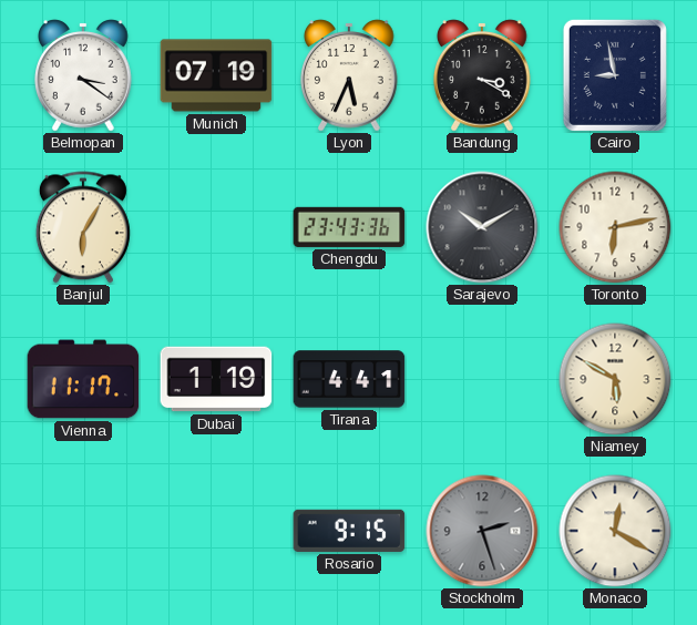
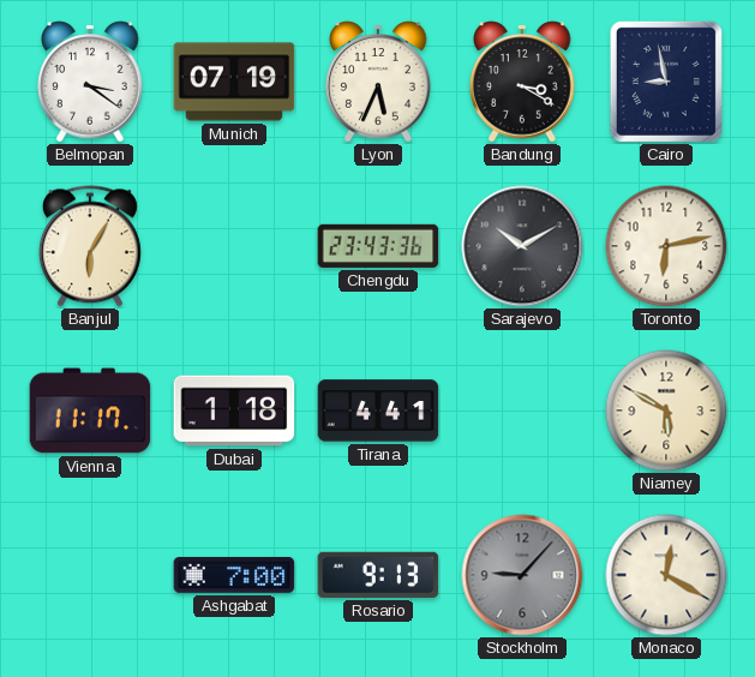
Dubai: 1:19 -> 1:18 (234, 411)
Ashgabat: none -> 7:00 (234, 575)
Rosario: 9:15 -> 9:13 (378, 575)
Stockholm: 2:27 -> 9:07 (522, 575)
